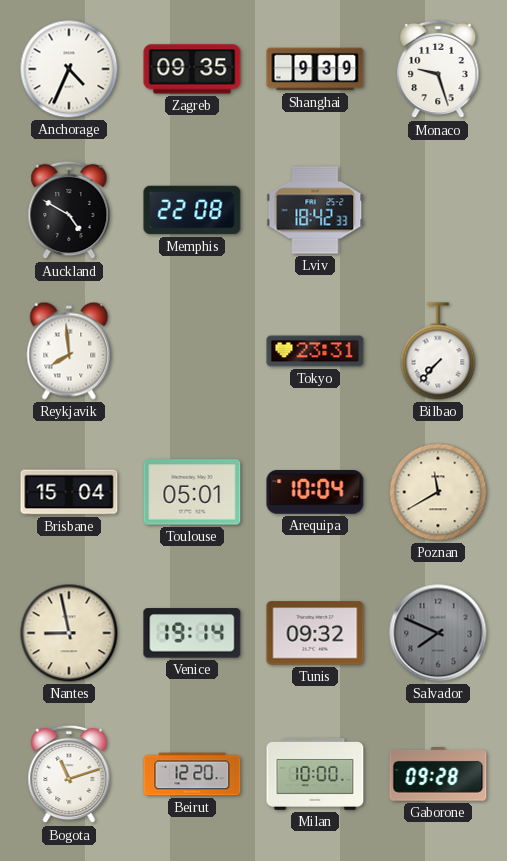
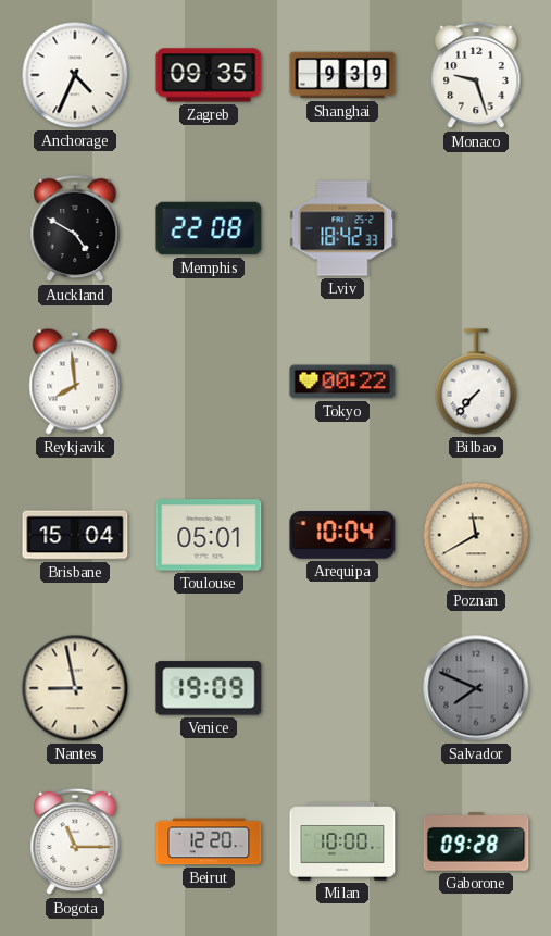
Tokyo: 23:31 -> 00:22 (342, 382)
Venice: 19:14 -> 19:09 (209, 688)
Tunis: 09:32 -> none (315, 633)
Bogota: 11:12 -> 11:15 (75, 841)
